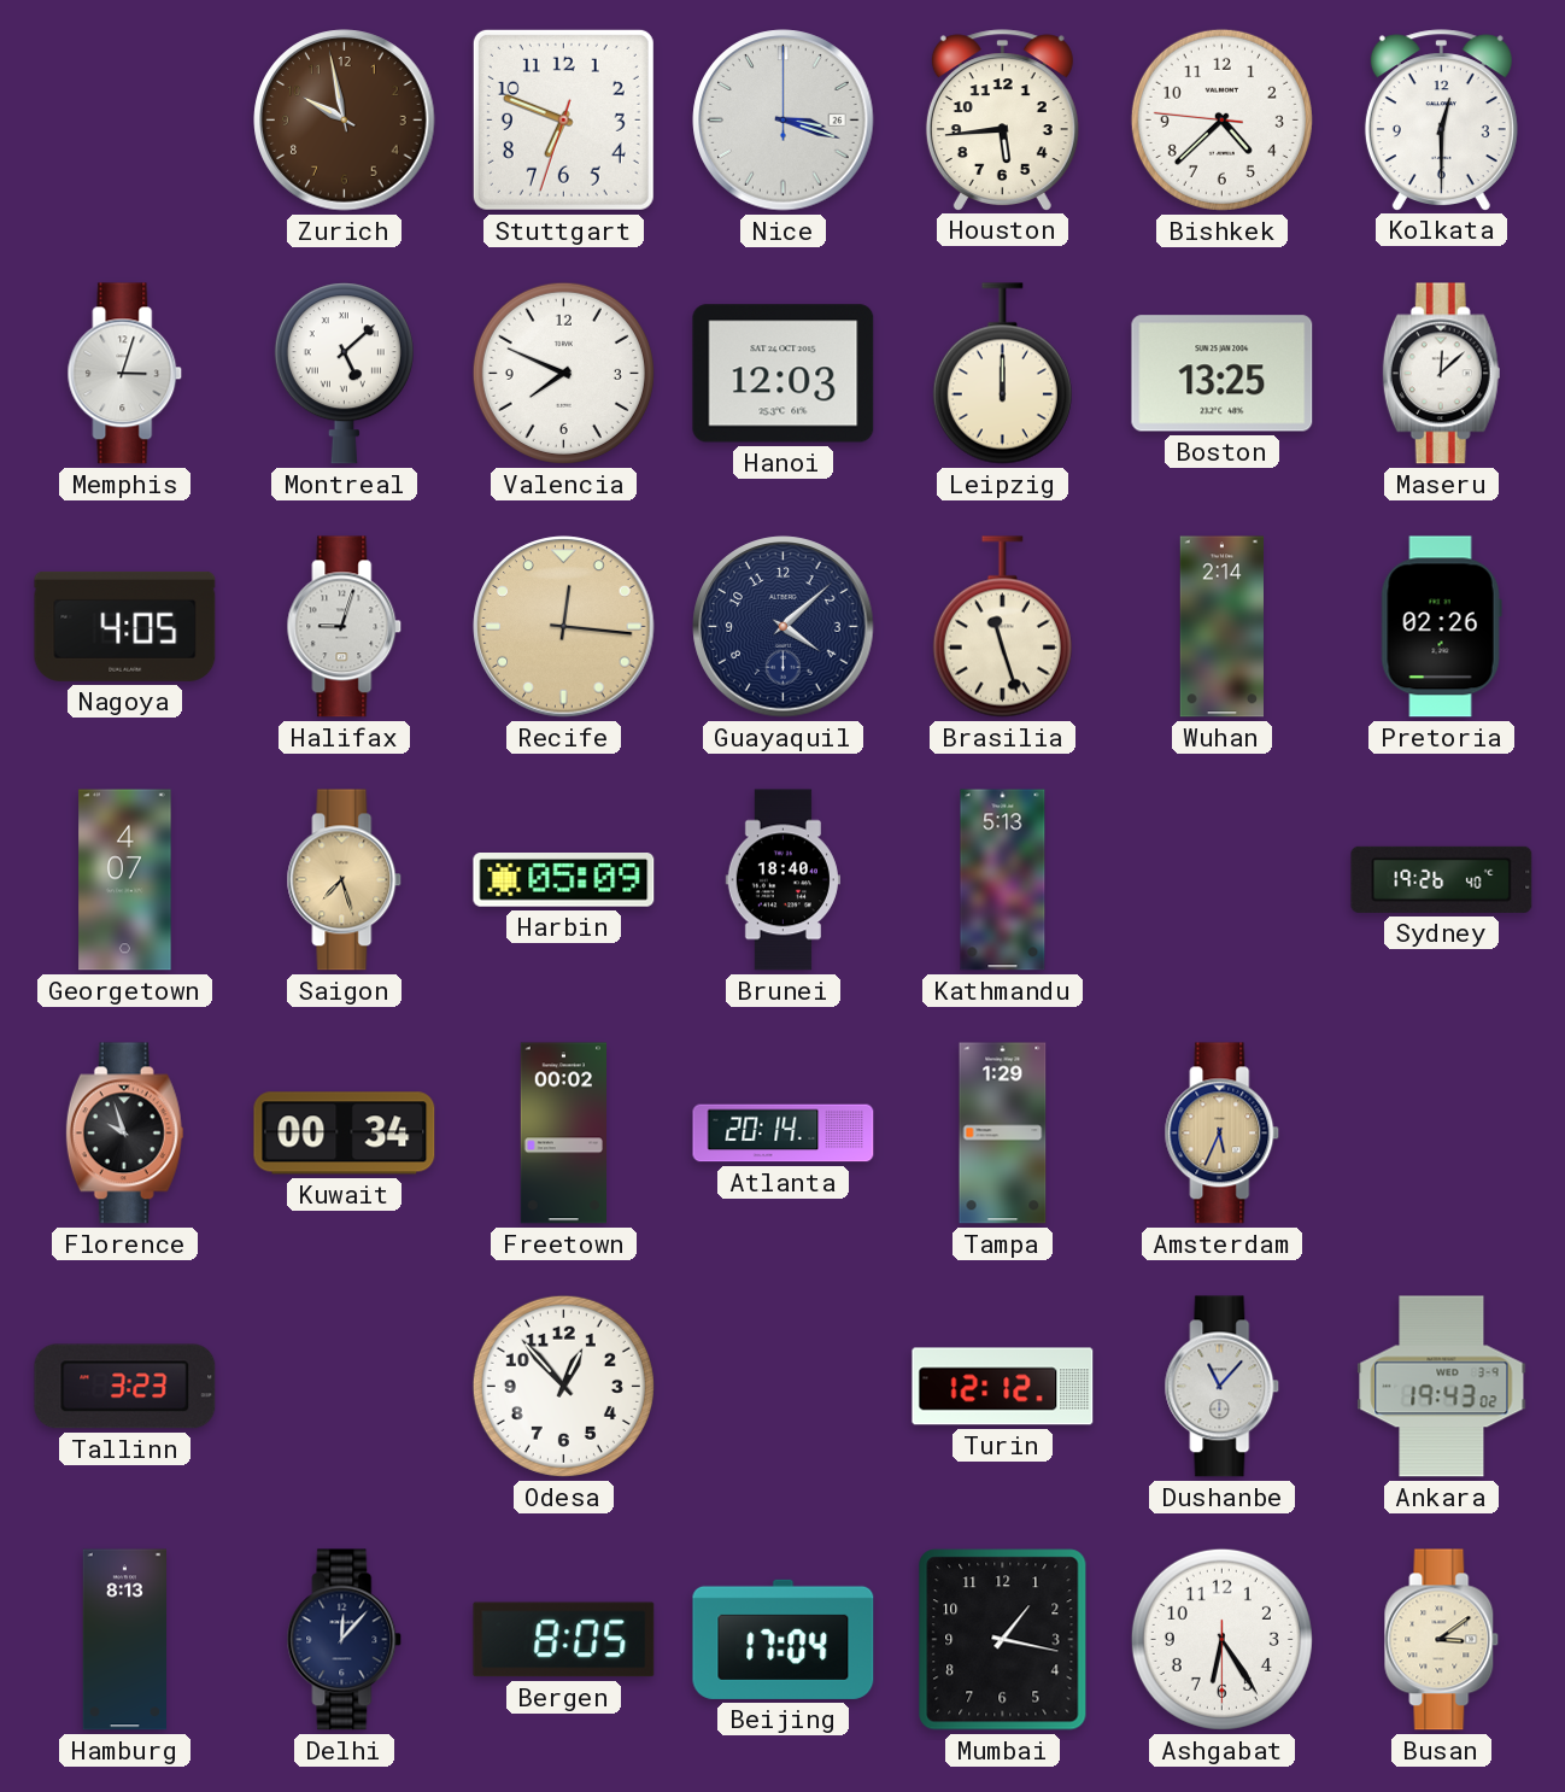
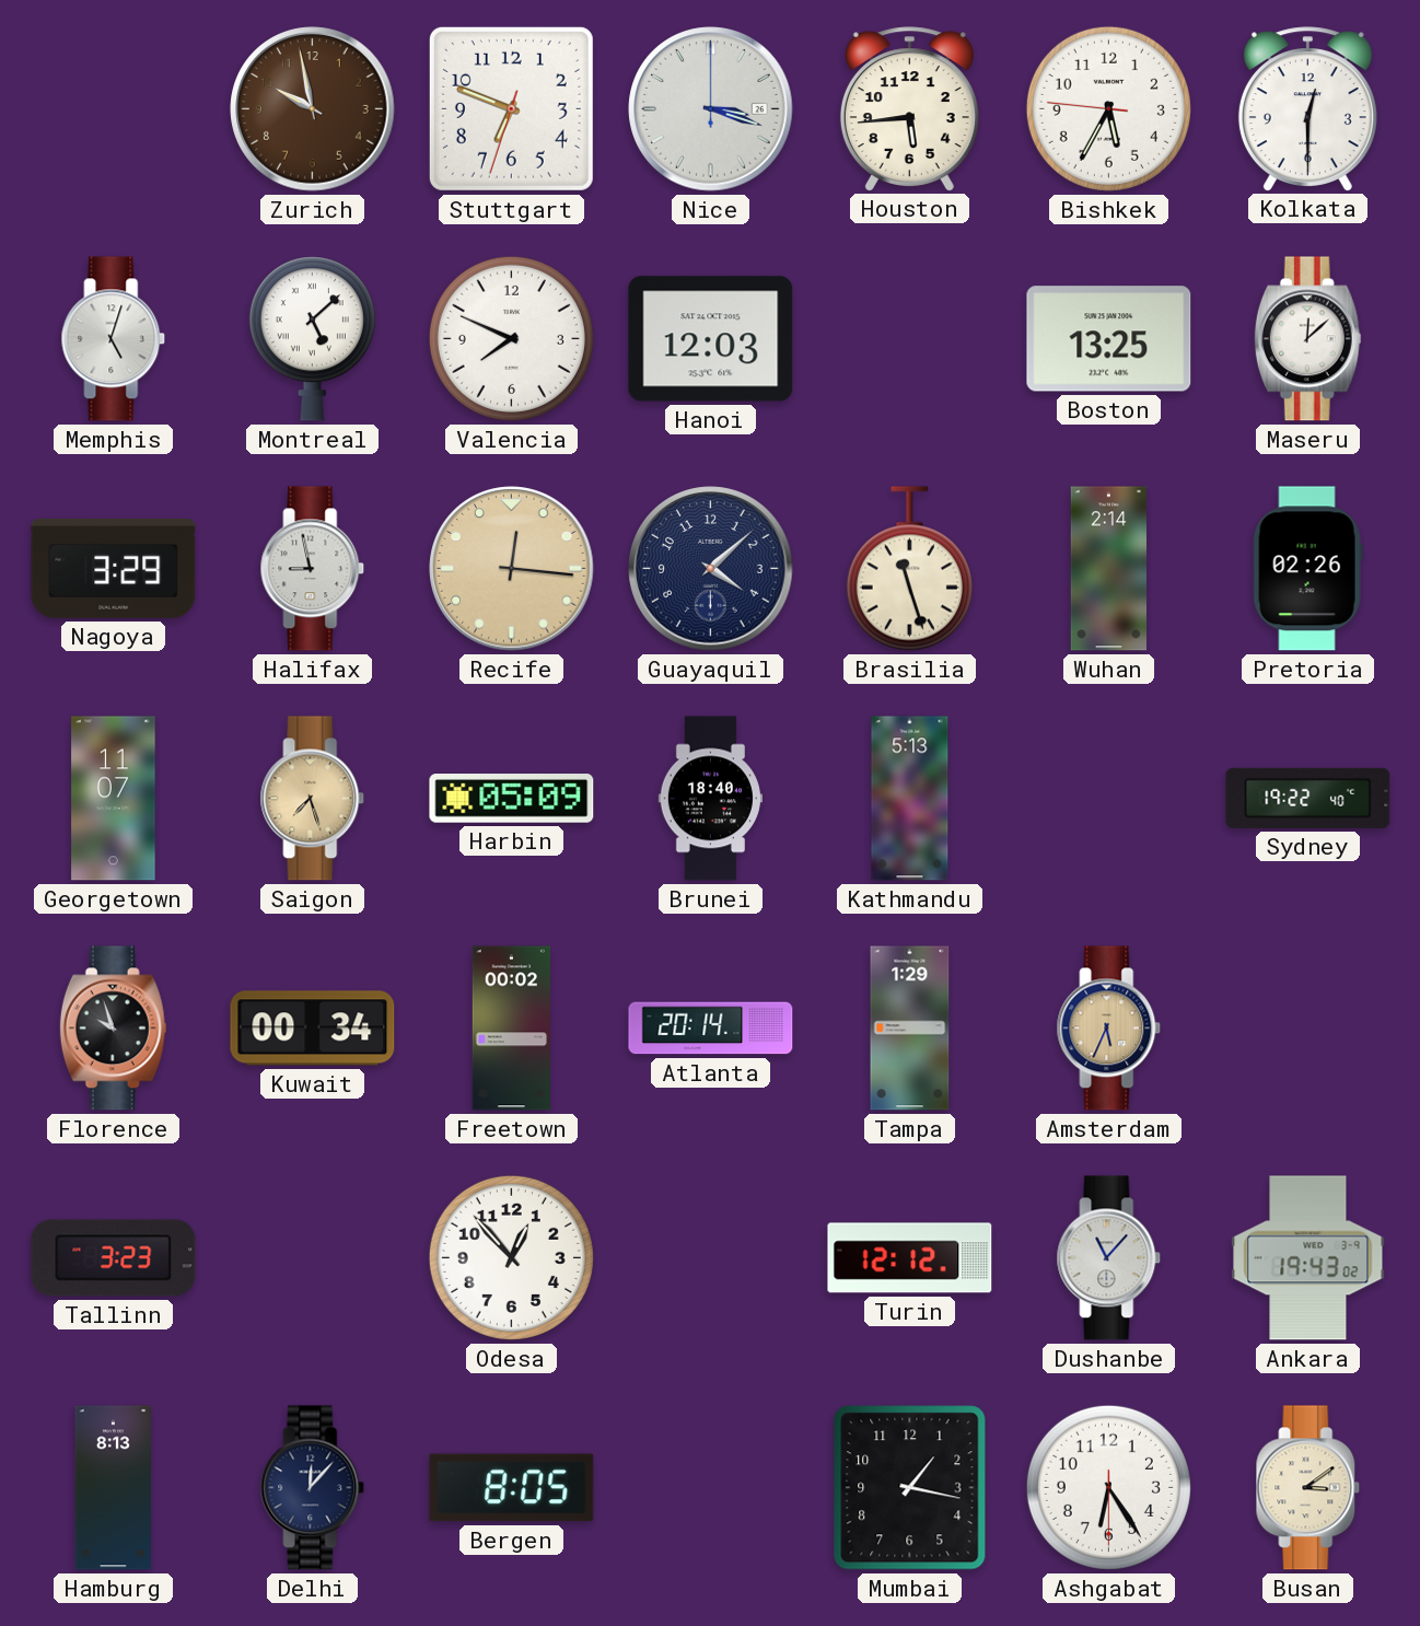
Bishkek: 4:37 -> 5:34 (1108, 108)
Memphis: 3:03 -> 5:03 (114, 339)
Leipzig: 12:00 -> none (1002, 374)
Nagoya: 4:05 -> 3:29 (114, 568)
Halifax: 9:03 -> 8:58 (313, 569)
Georgetown: 4:07 -> 11:07 (114, 799)
Sydney: 19:26 -> 19:22 (1308, 798)
Beijing: 17:04 -> none (784, 1639)
